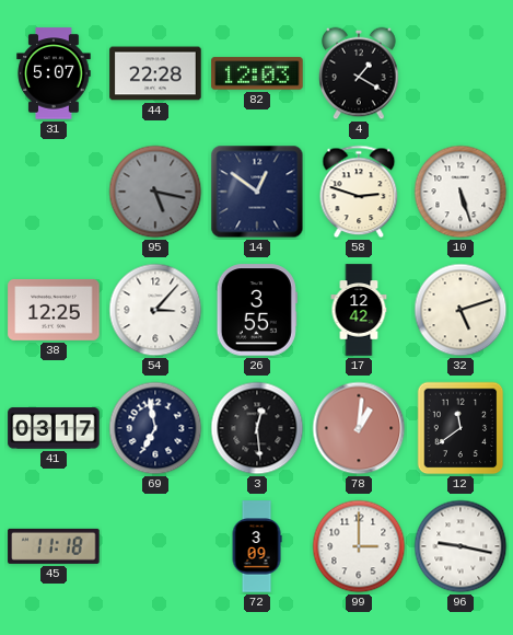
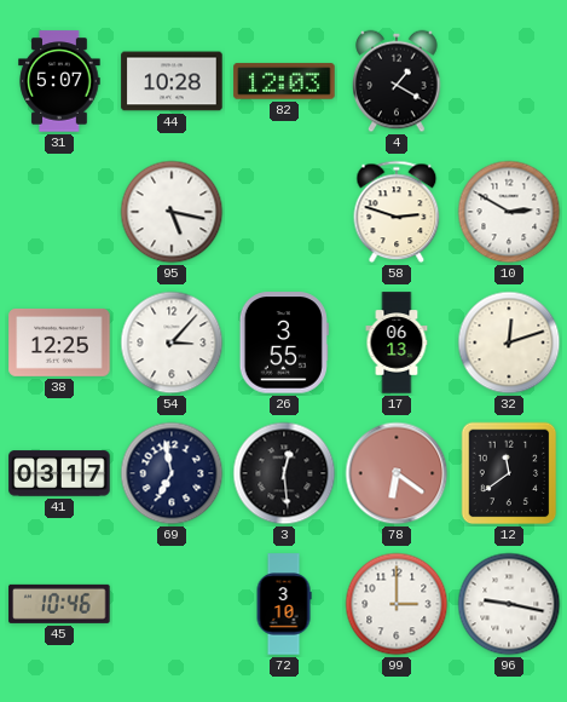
44: 22:28 -> 10:28 (172, 81)
95 dial: grey -> white (172, 212)
14: 12:51 -> none (257, 192)
10: 5:27 -> 2:50 (509, 212)
17: 12:42 -> 06:13 (397, 343)
32: 5:12 -> 12:12 (509, 343)
78: 1:01 -> 6:21 (397, 473)
45: 11:18 -> 10:46 (59, 604)
72: 3:09 -> 3:10 (284, 604)
